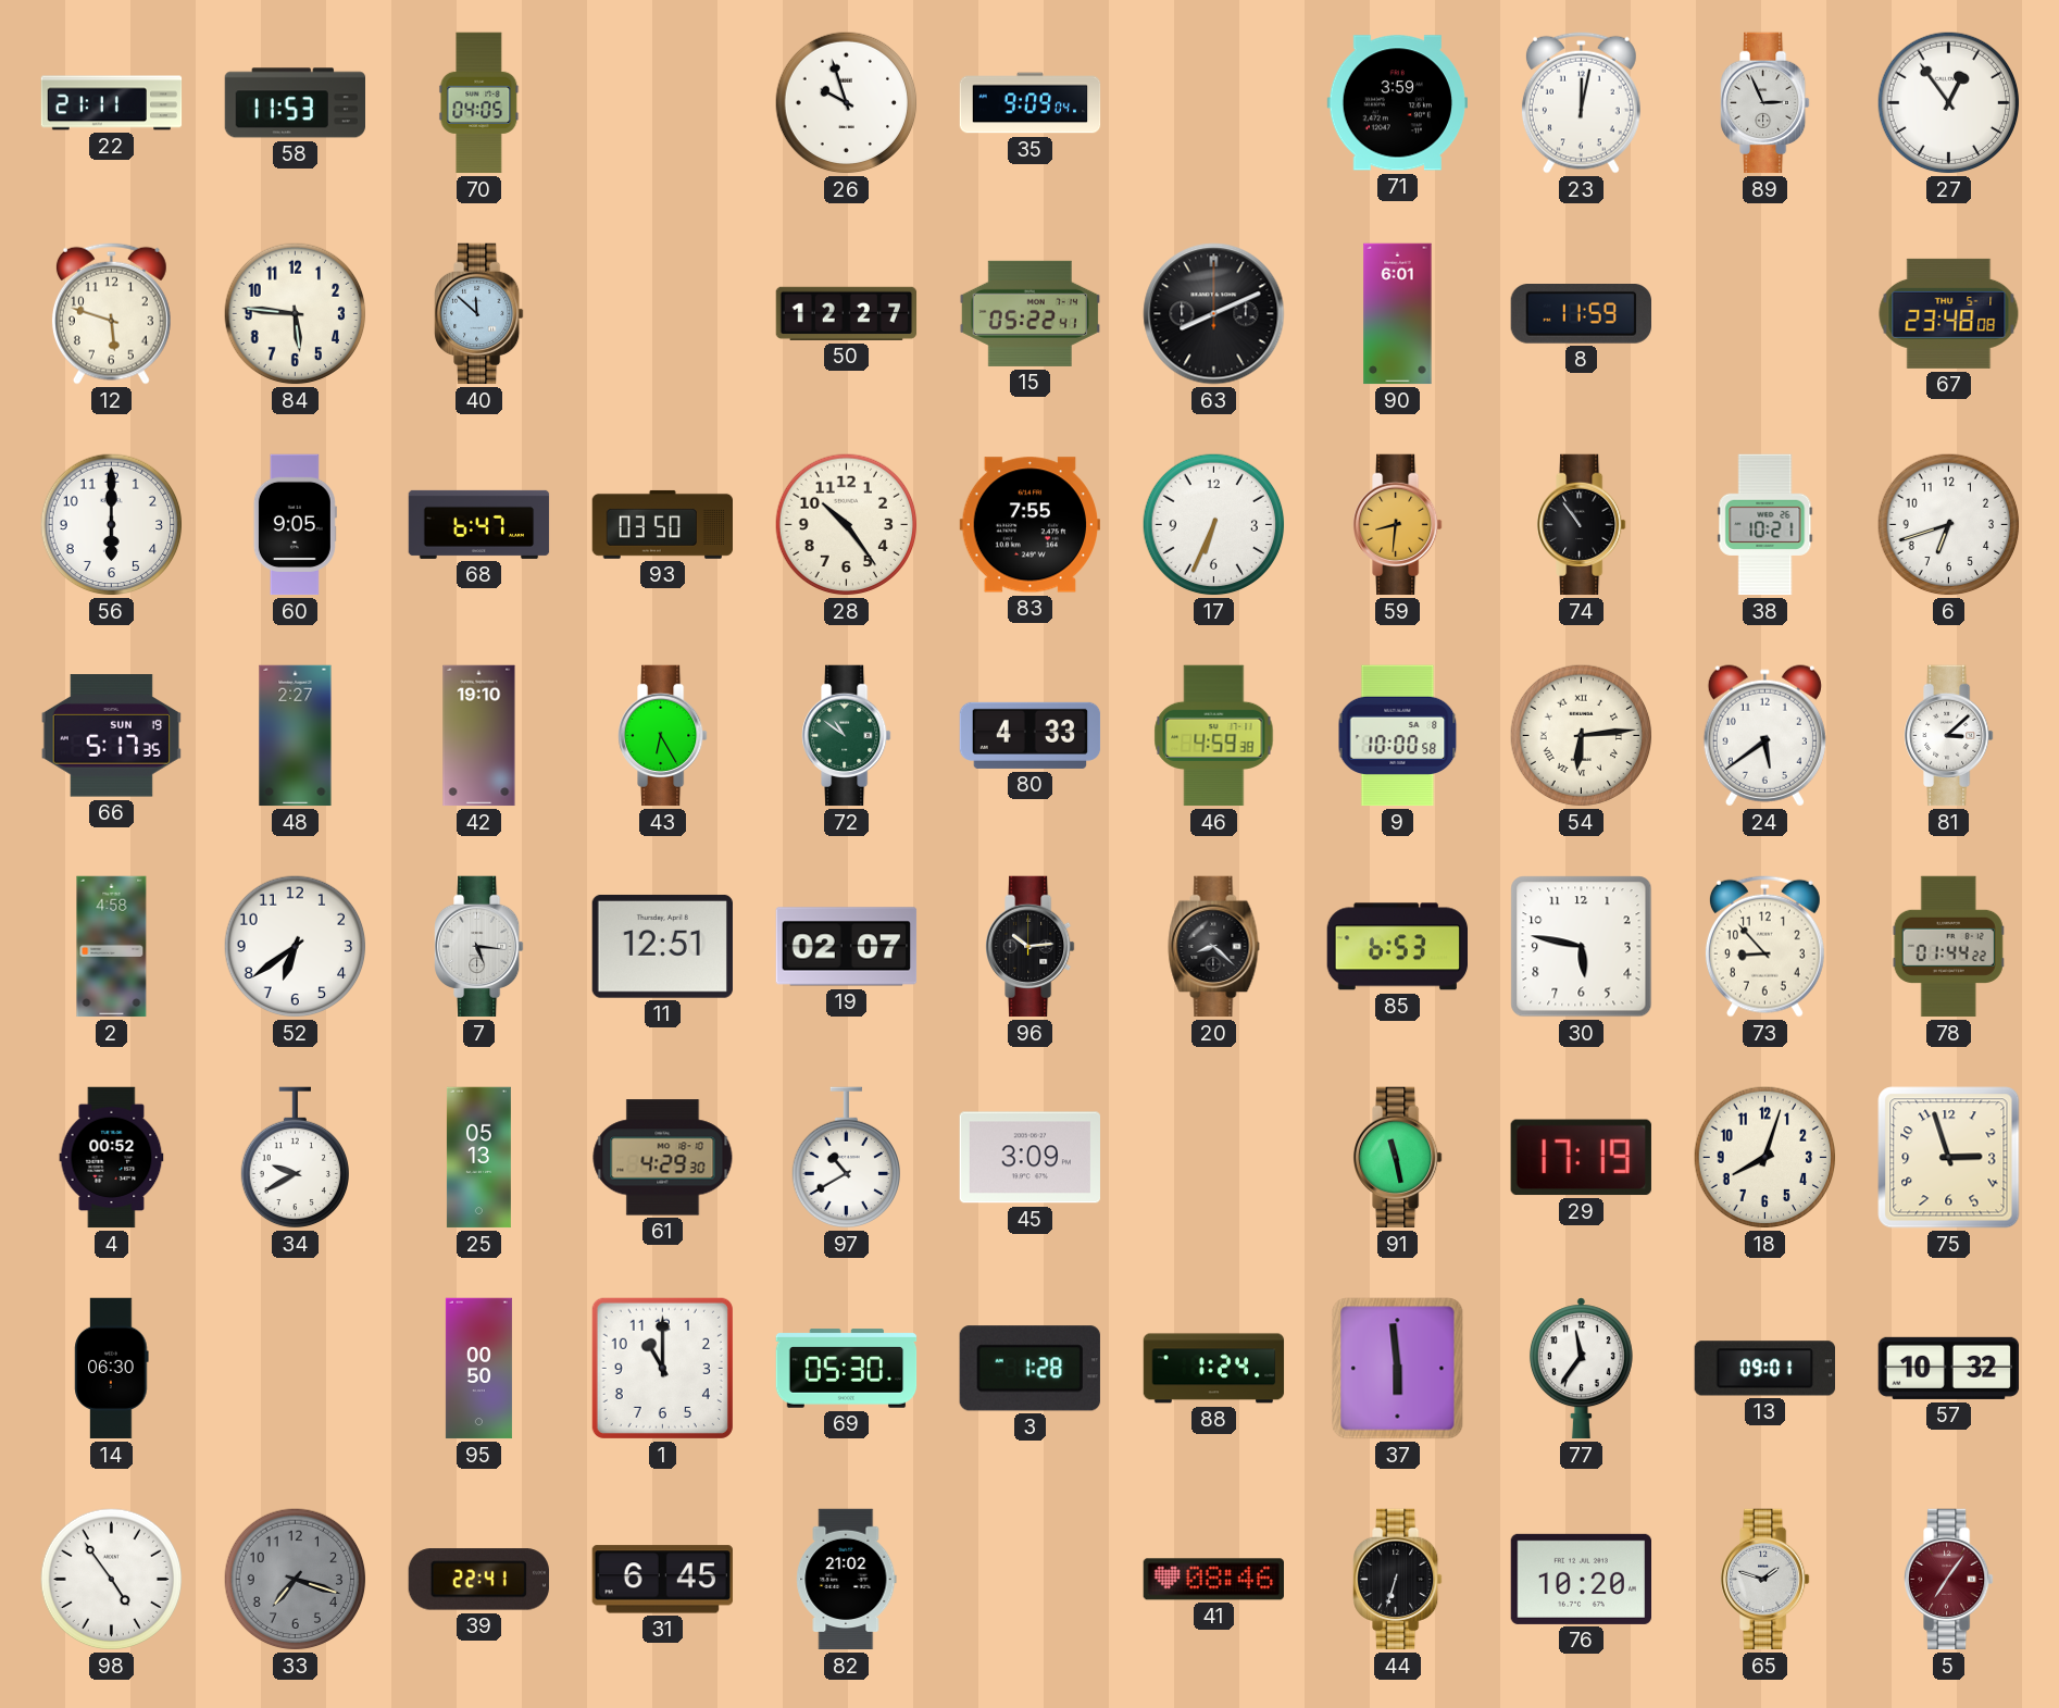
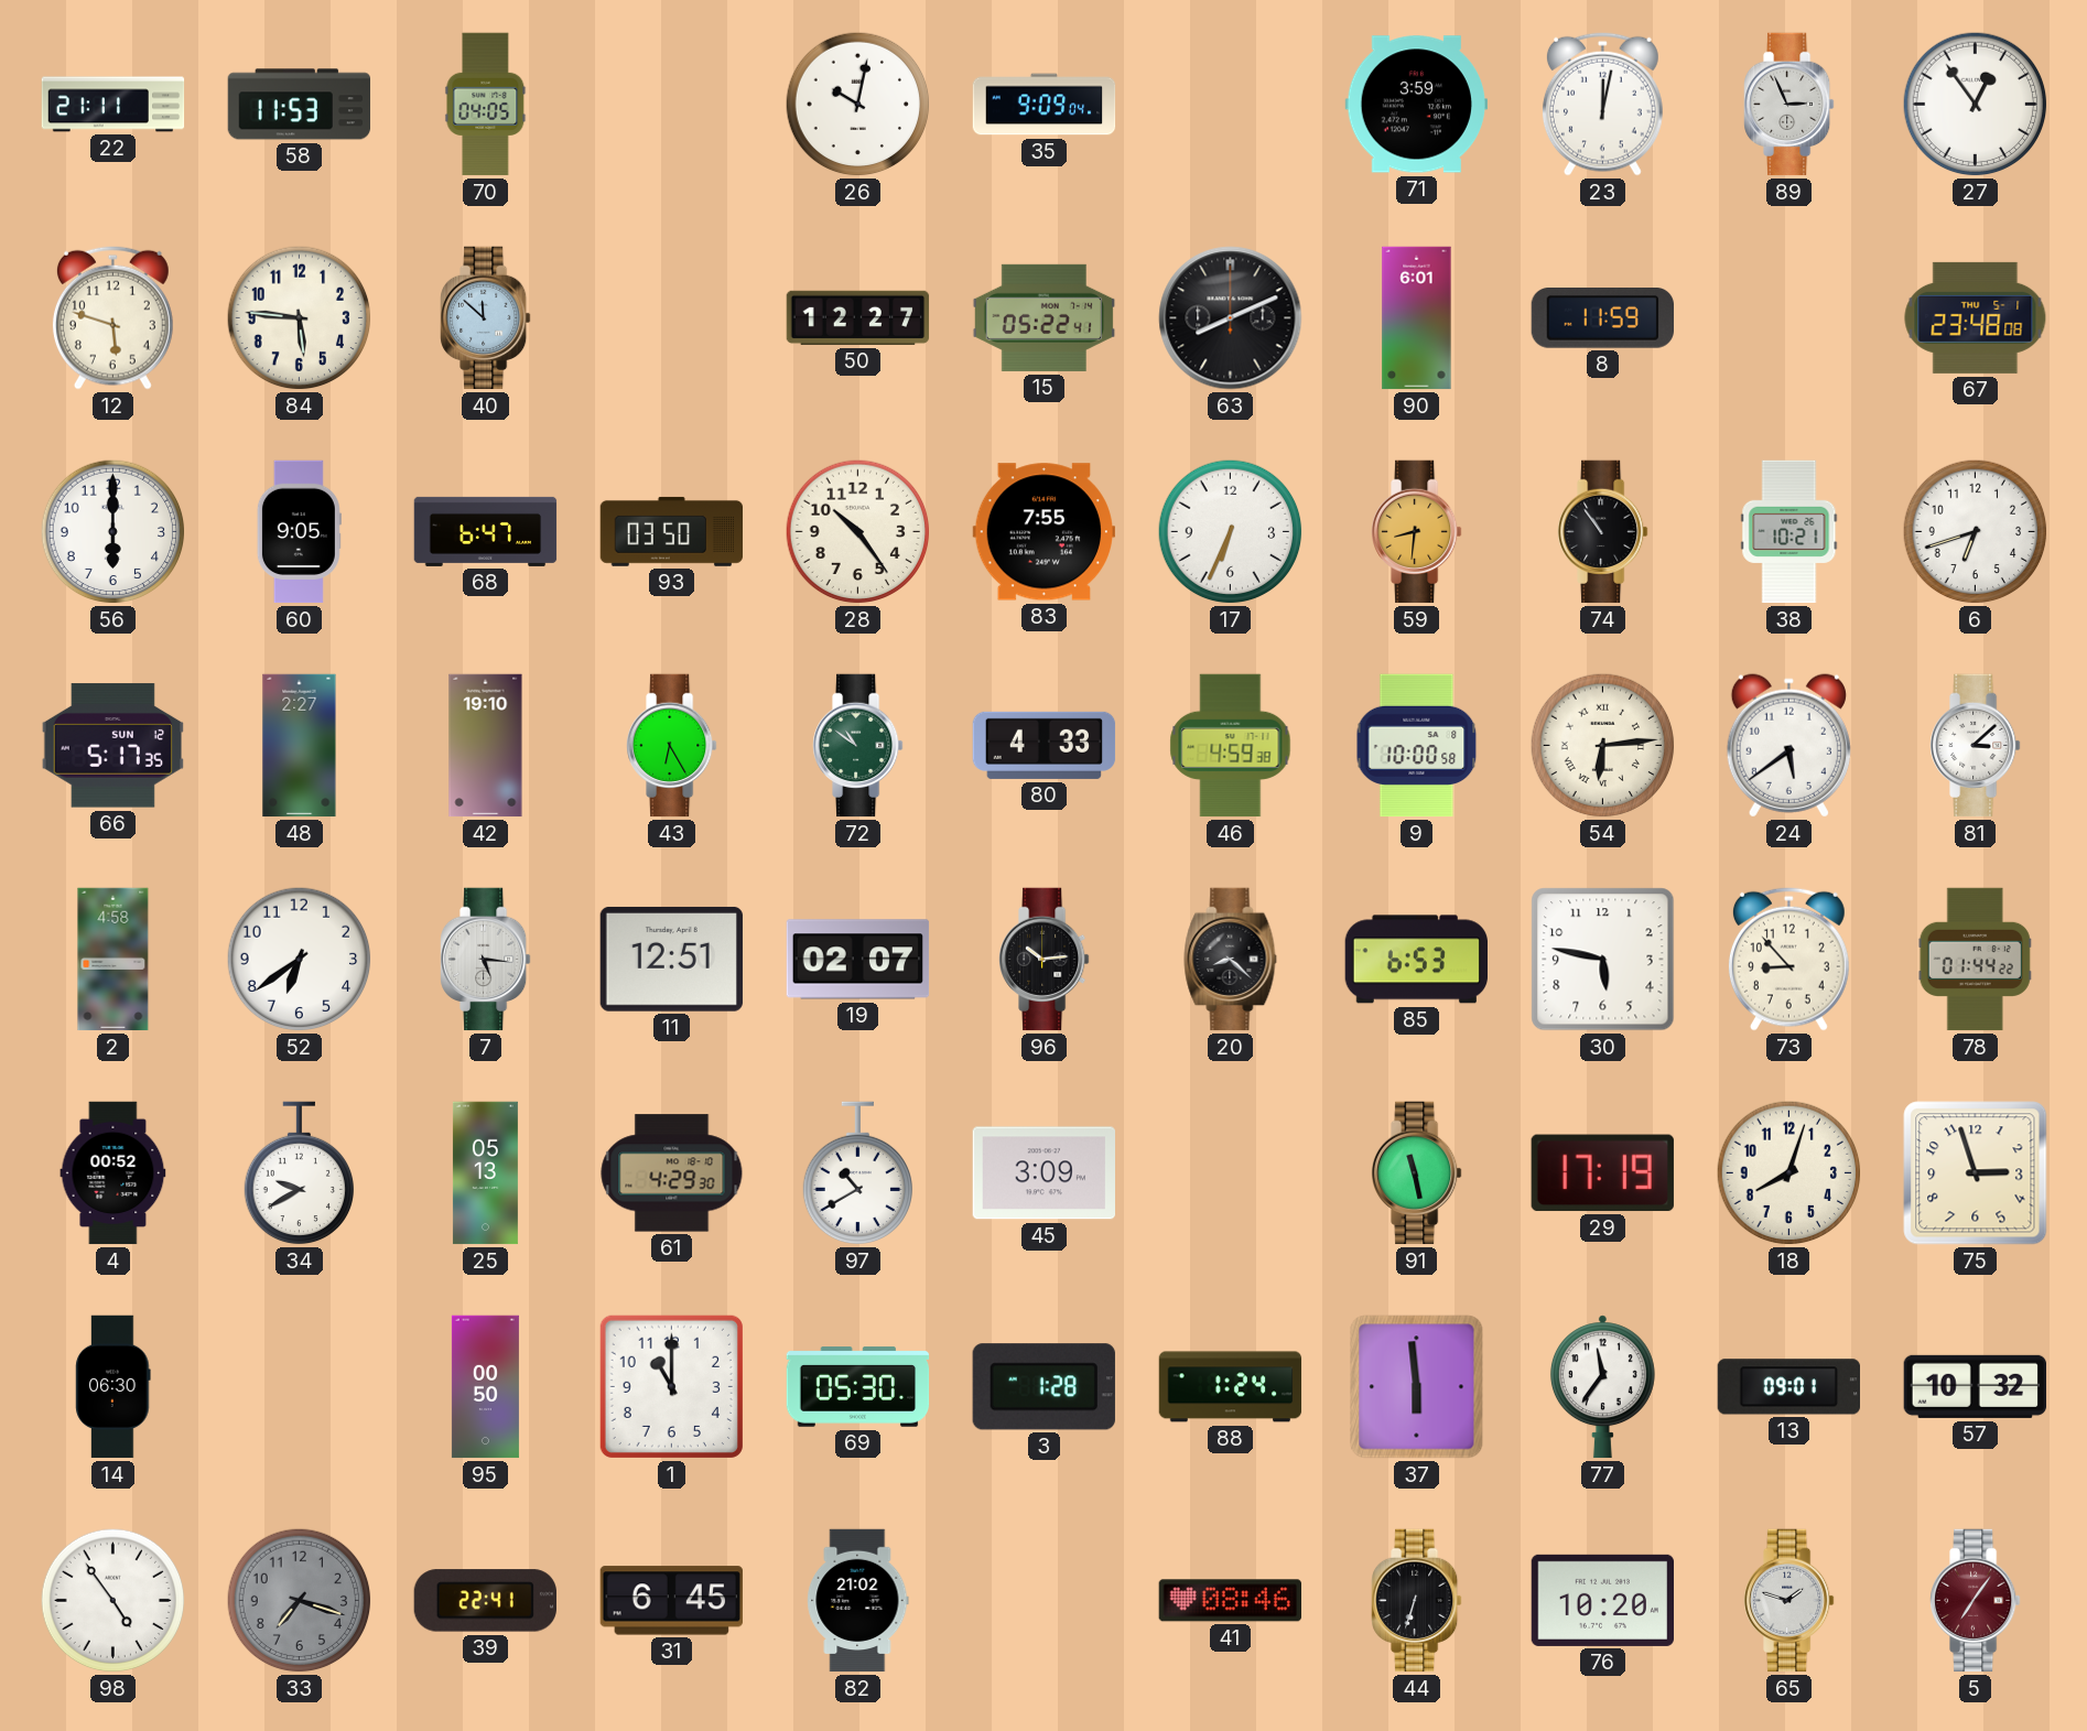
26: 9:57 -> 10:02 (858, 105)
66 date: SUN 19 -> SUN 12 (112, 746)
